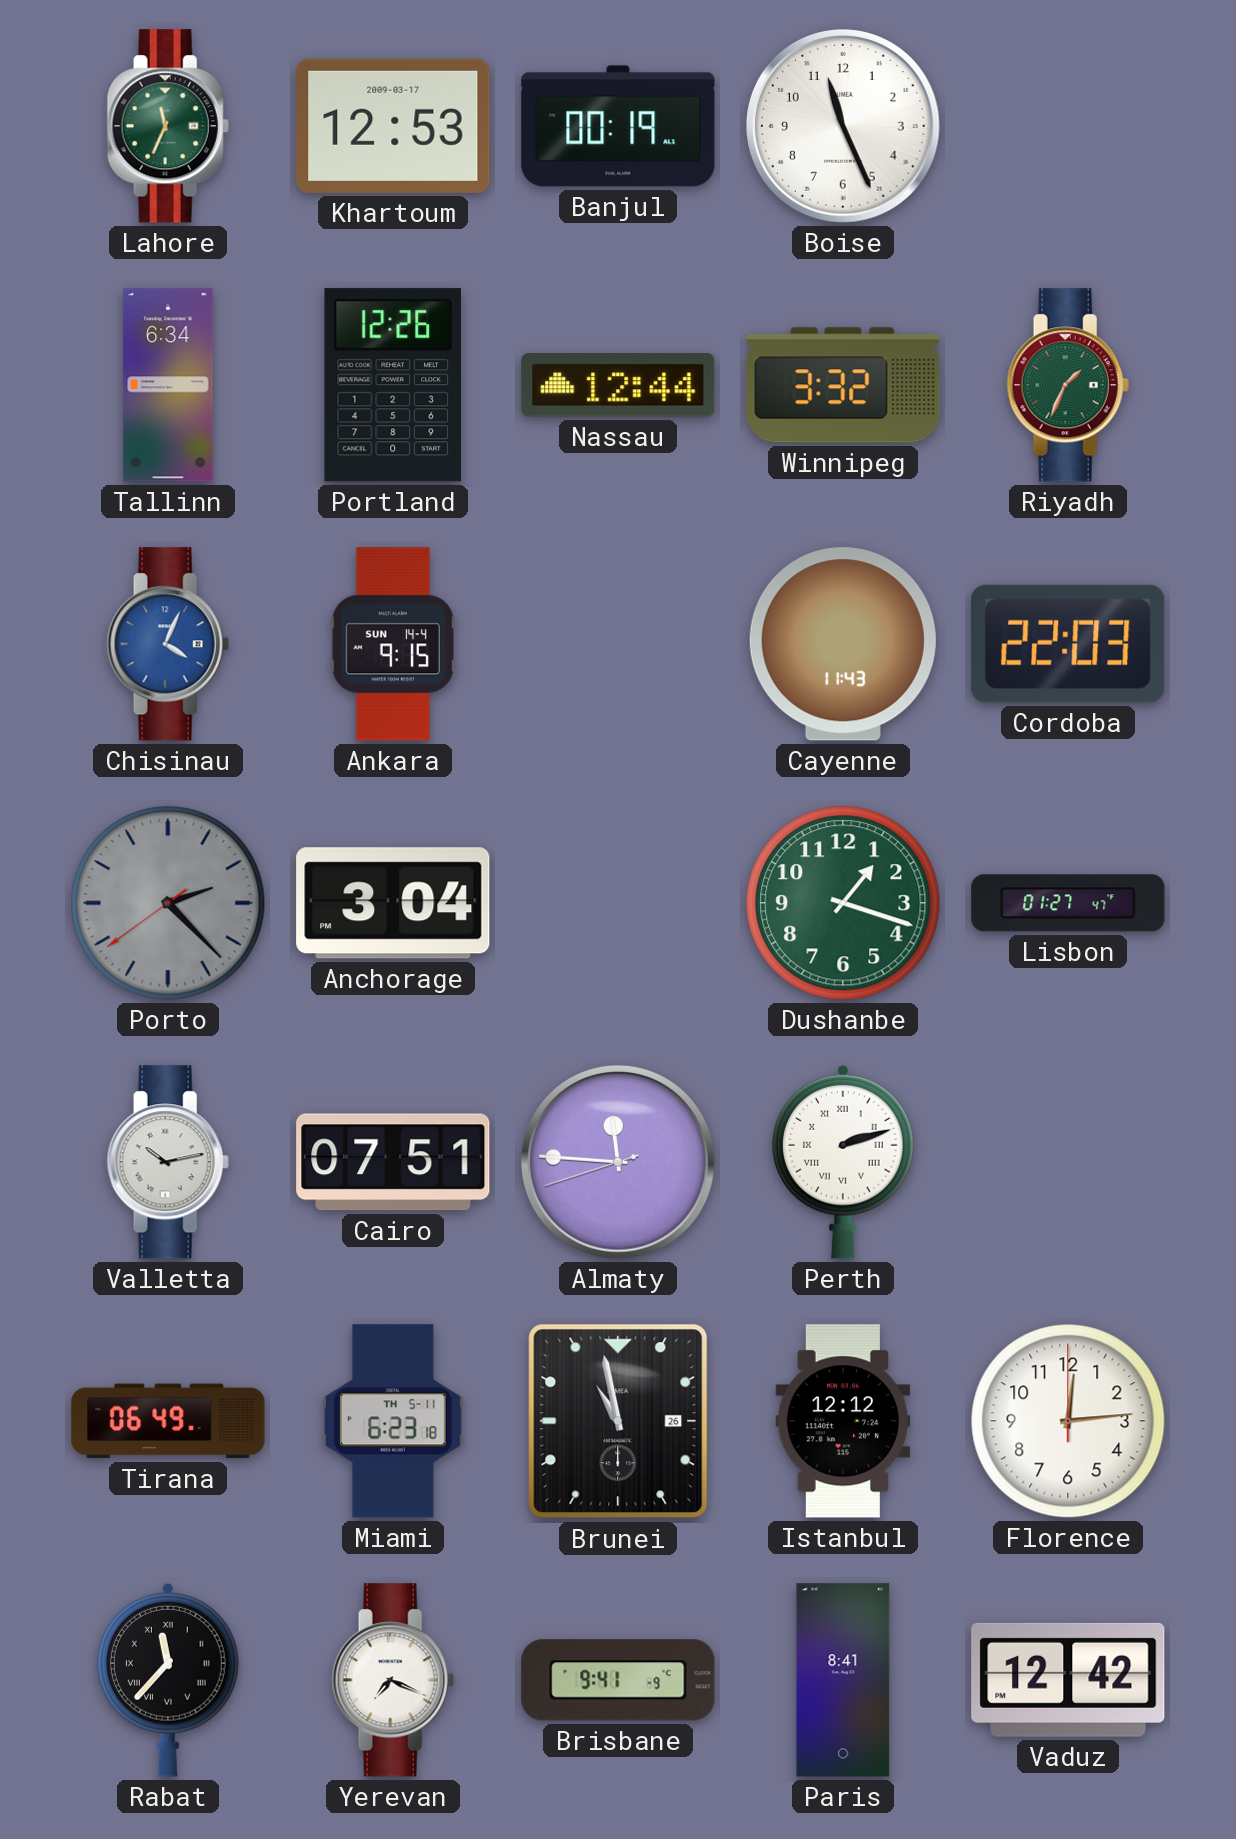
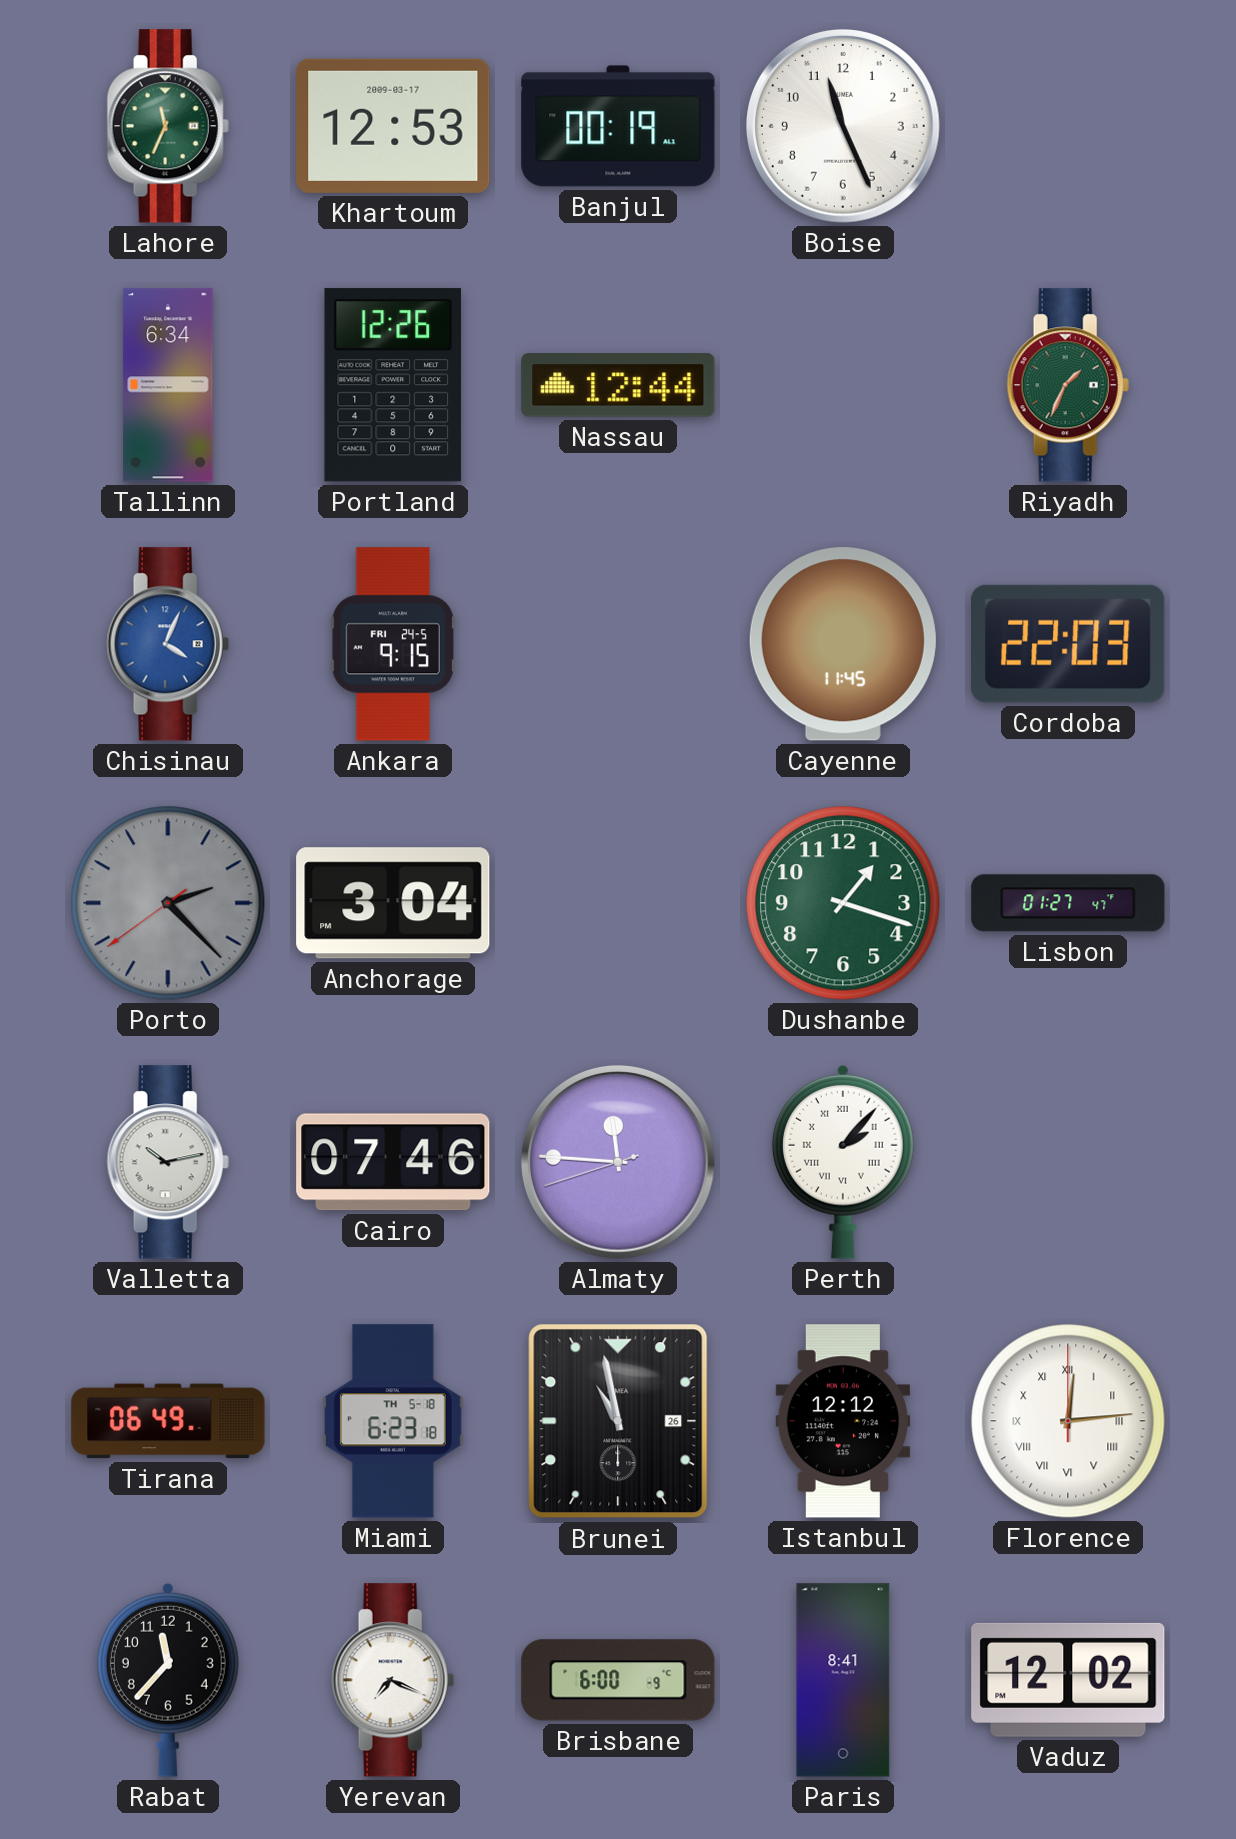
Winnipeg: 3:32 -> none (843, 385)
Ankara date: SUN 14-4 -> FRI 24-5 (393, 644)
Cayenne: 11:43 -> 11:45 (843, 644)
Cairo: 07:51 -> 07:46 (393, 1162)
Perth: 2:12 -> 2:07 (843, 1162)
Miami date: TH 5-11 -> TH 5-18 (393, 1421)
Florence numerals: Arabic -> Roman (1068, 1421)
Rabat numerals: Roman -> Arabic (168, 1680)
Brisbane: 9:41 -> 6:00 (618, 1680)
Vaduz: 12:42 -> 12:02 (1068, 1680)
